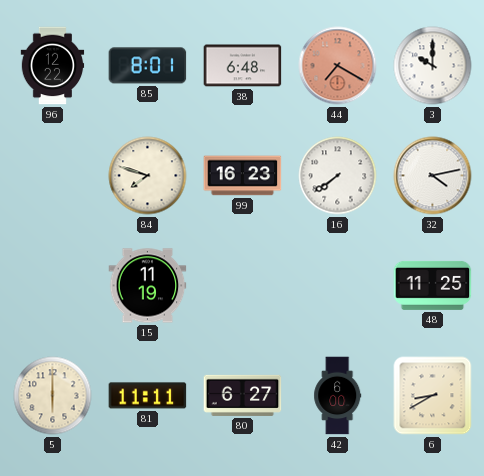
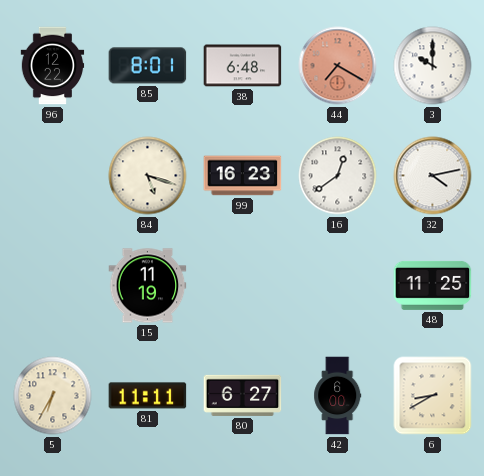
84: 7:48 -> 5:18 (148, 176)
16: 7:39 -> 12:39 (338, 176)
5: 6:00 -> 6:35 (53, 396)
